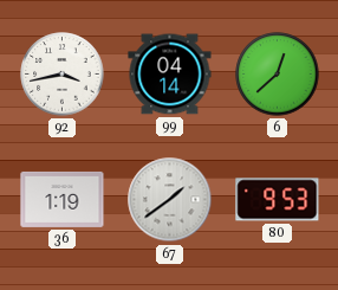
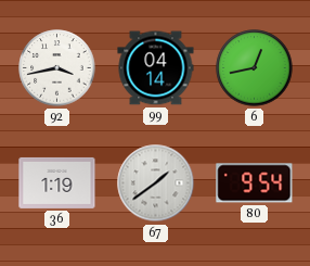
6: 12:38 -> 12:43 (255, 68)
80: 9:53 -> 9:54 (255, 183)
